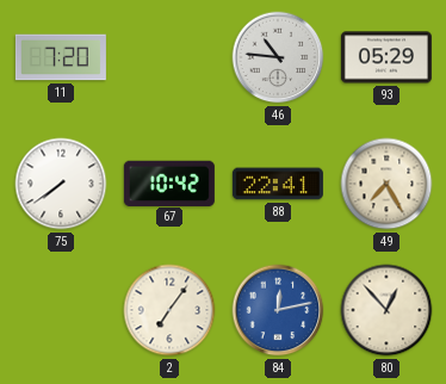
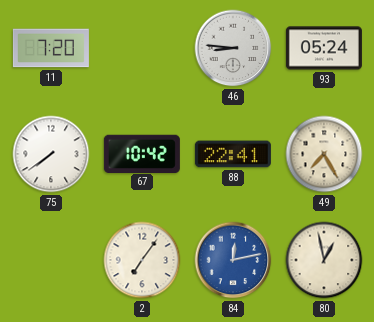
46: 10:46 -> 8:46 (233, 48)
93: 05:29 -> 05:24 (324, 48)
80: 12:53 -> 12:58 (324, 260)
